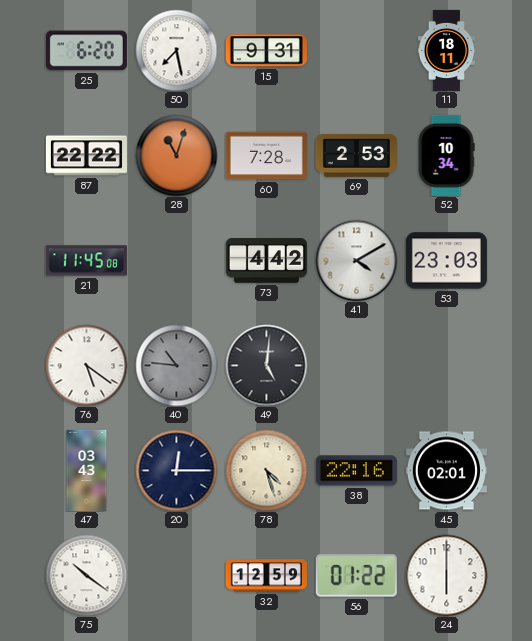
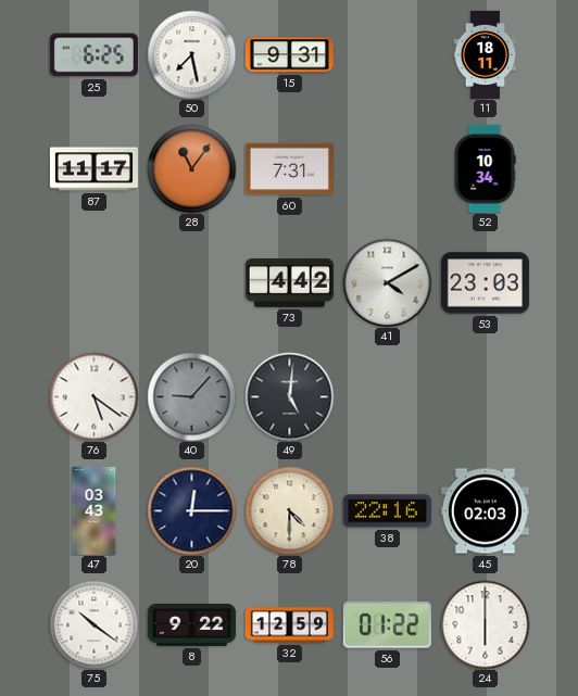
25: 6:20 -> 6:25 (93, 55)
87: 22:22 -> 11:17 (93, 169)
28: 11:03 -> 11:06 (191, 168)
60: 7:28 -> 7:31 (289, 169)
69: 2:53 -> none (356, 155)
21: 11:45 -> none (86, 261)
40: 10:46 -> 9:07 (191, 396)
78: 4:27 -> 4:30 (289, 510)
45: 02:01 -> 02:03 (485, 511)
8: none -> 9:22 (191, 624)
